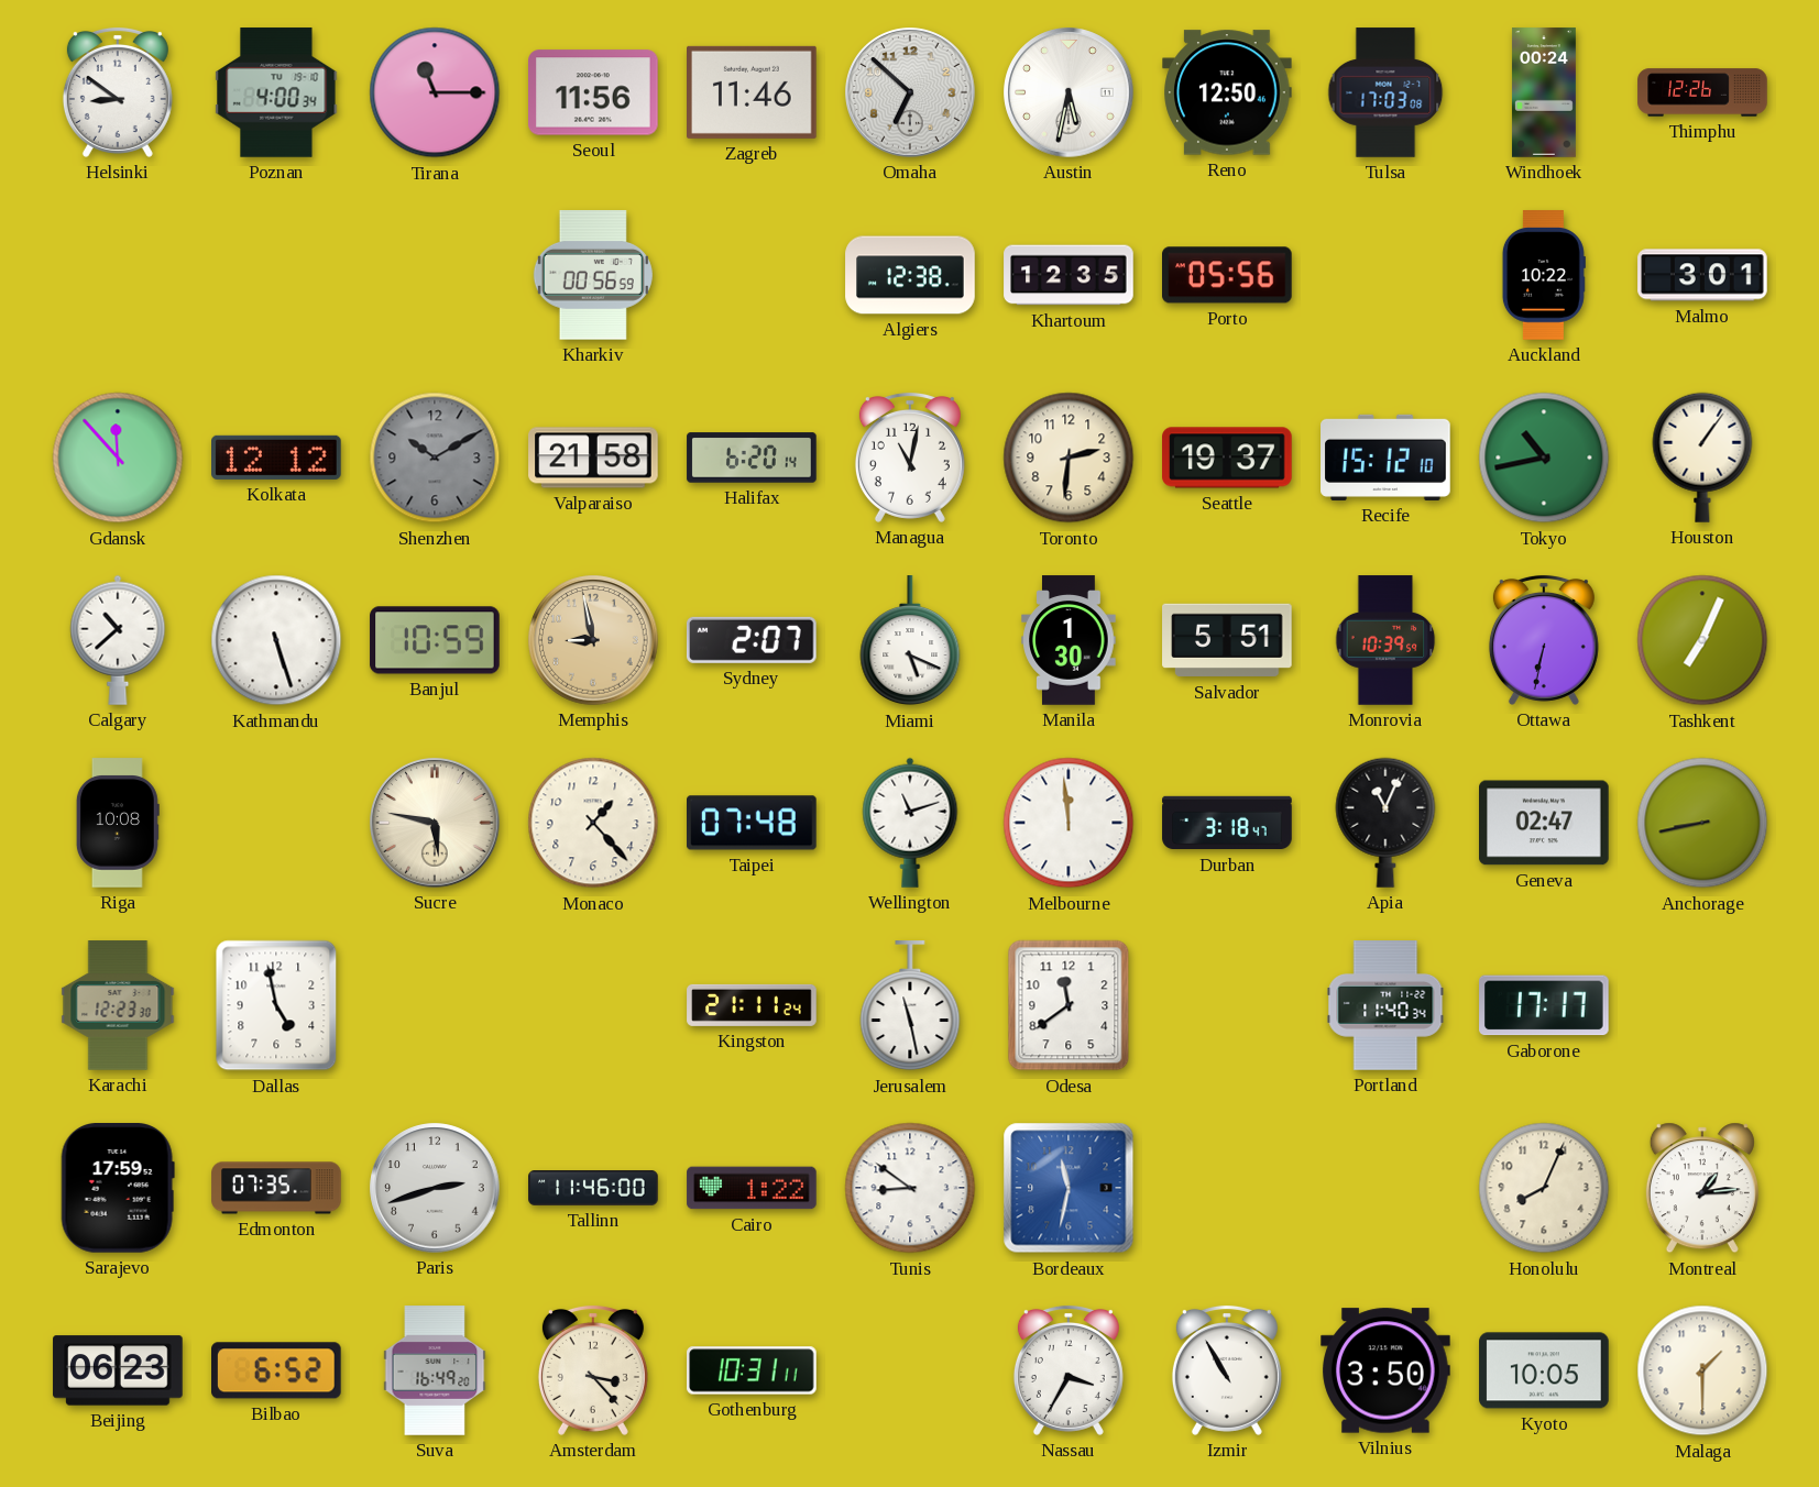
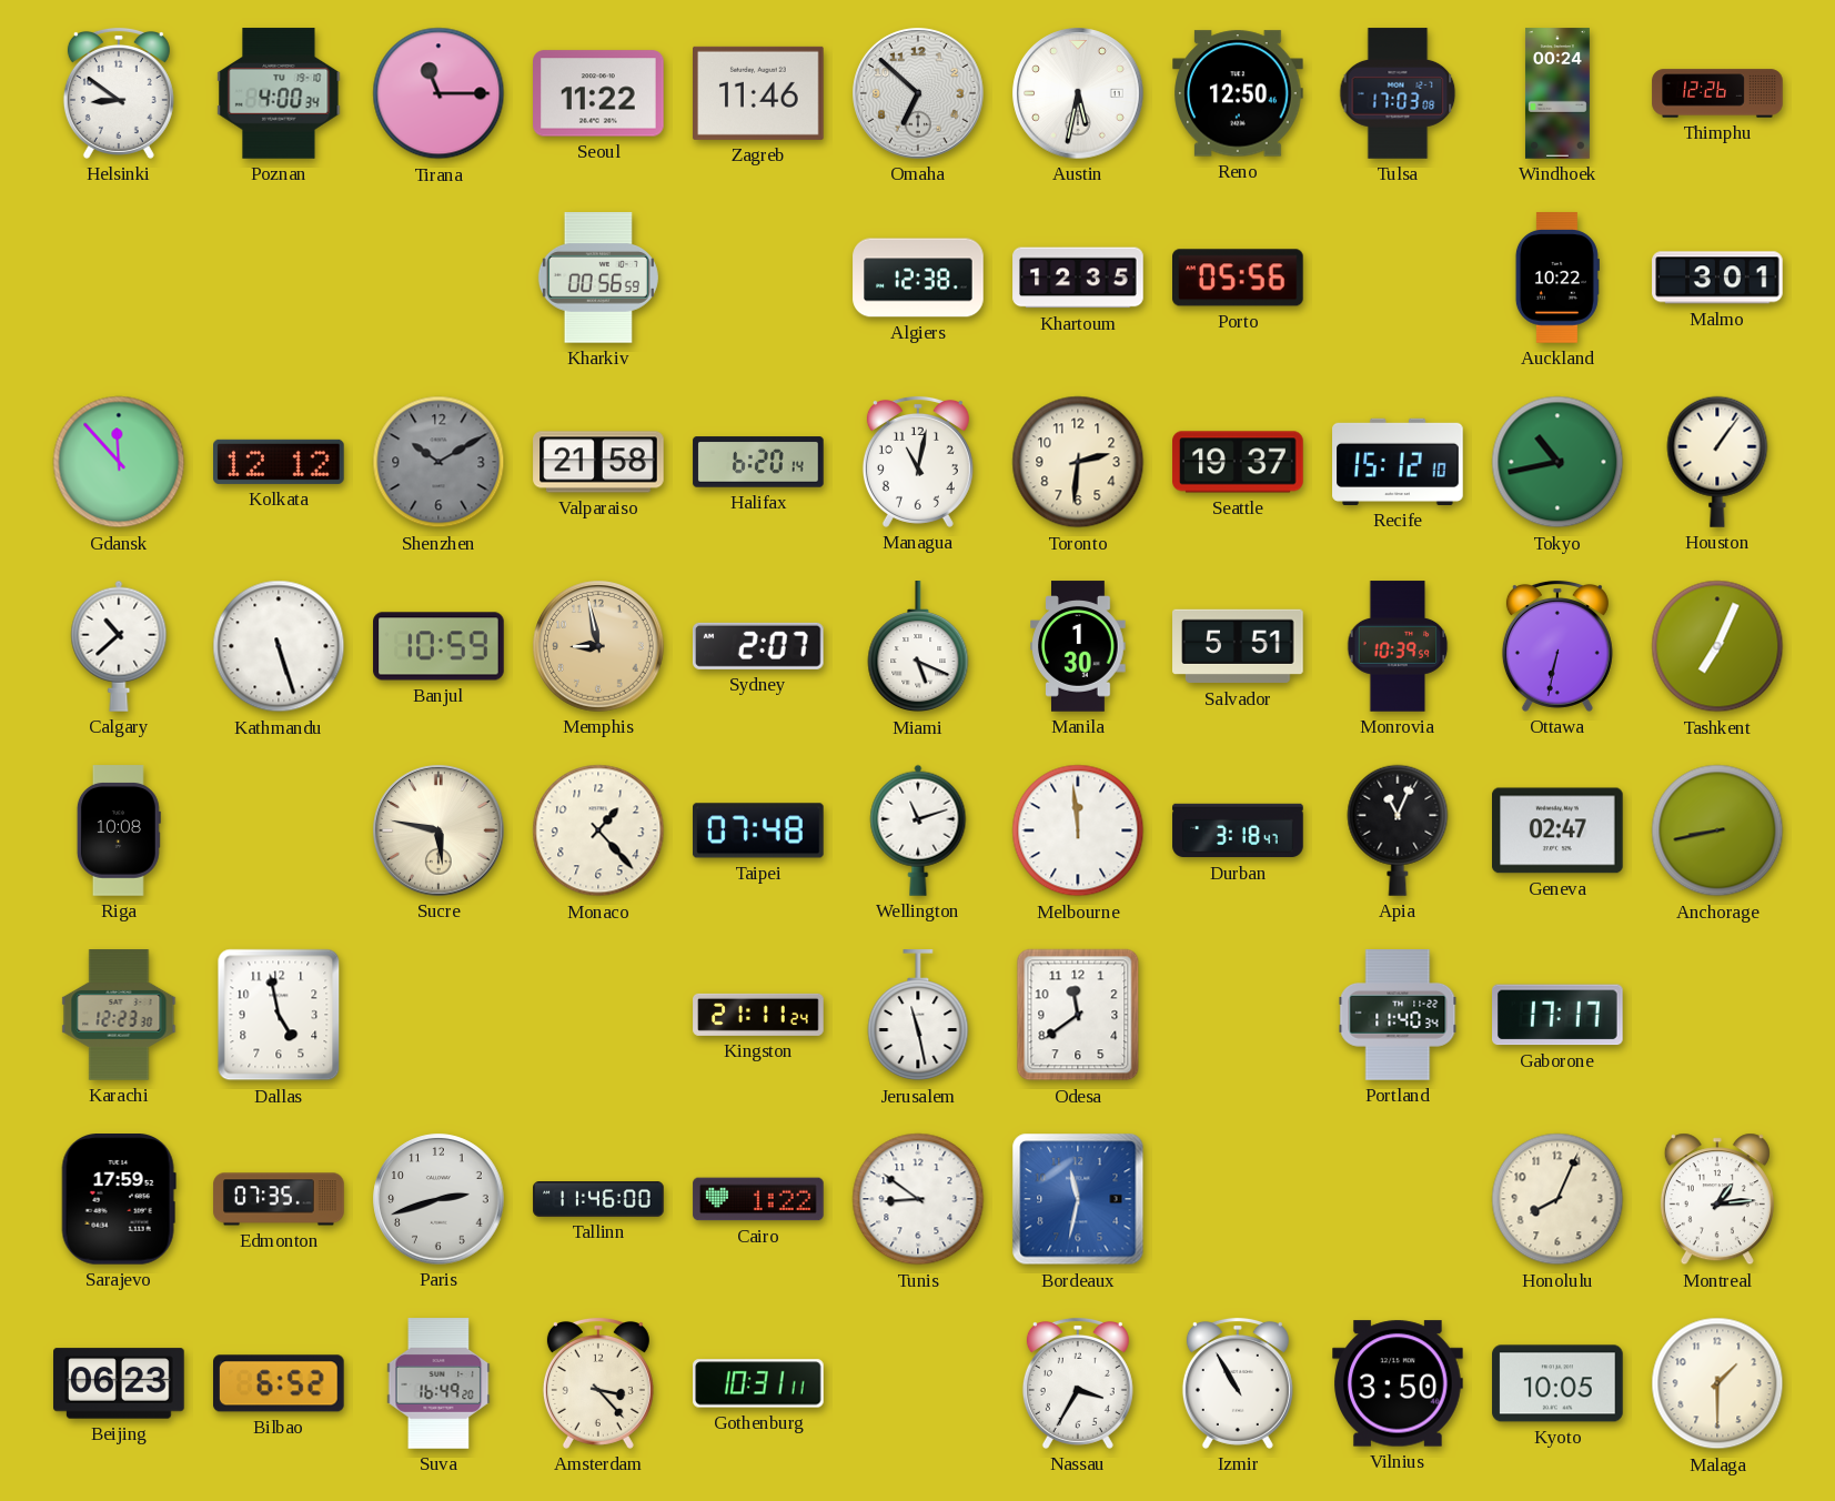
Seoul: 11:56 -> 11:22 (598, 93)
